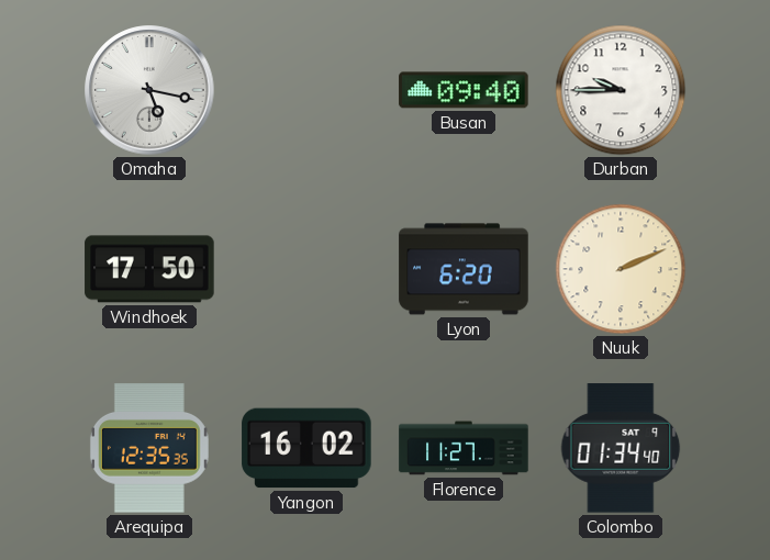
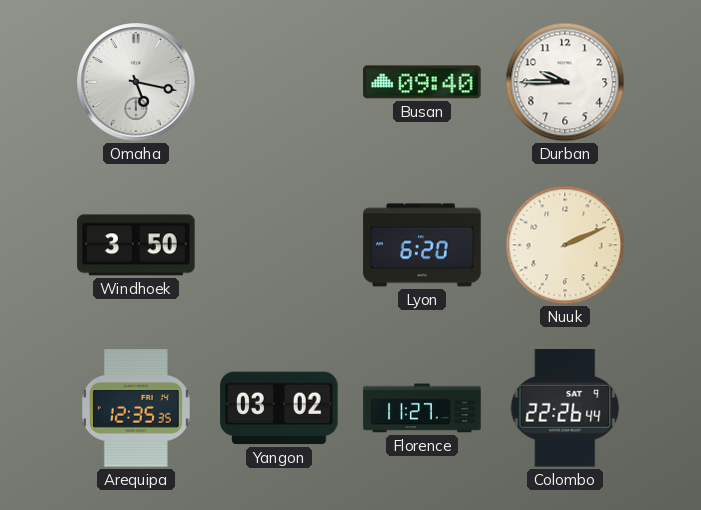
Windhoek: 17:50 -> 3:50 (136, 245)
Yangon: 16:02 -> 03:02 (279, 408)
Colombo: 01:34 -> 22:26 (565, 408)
